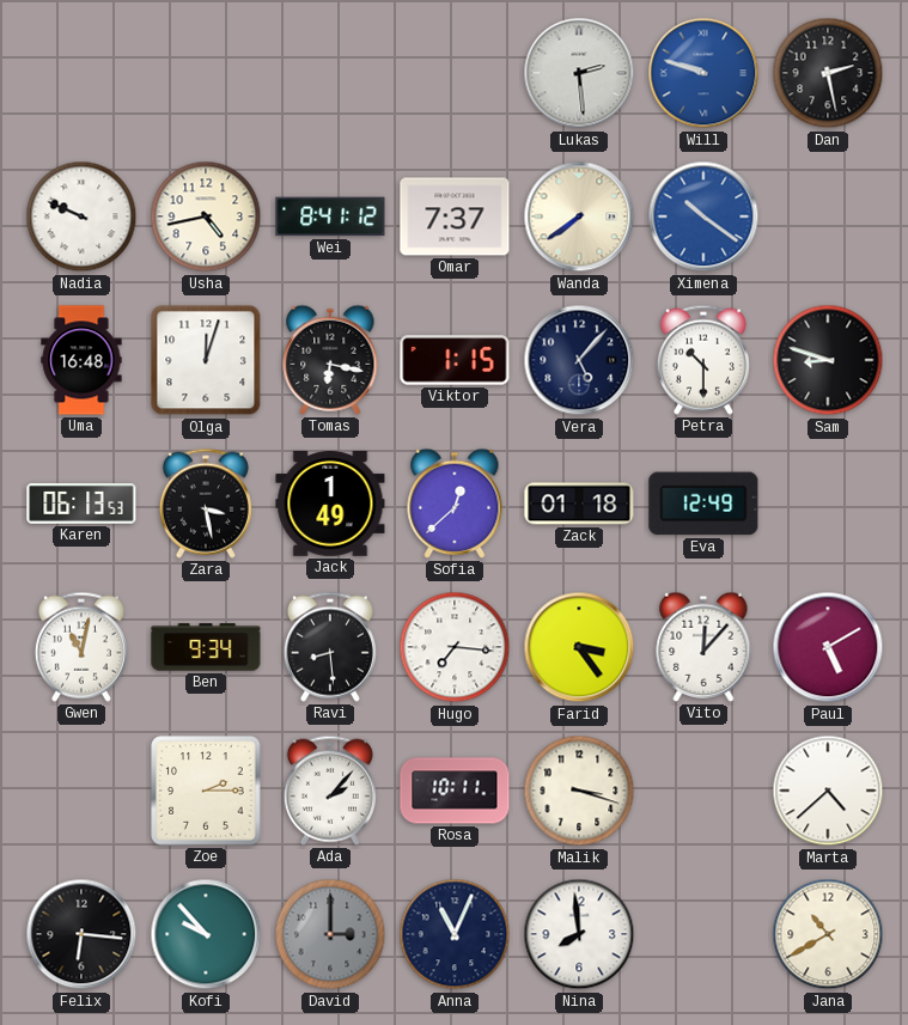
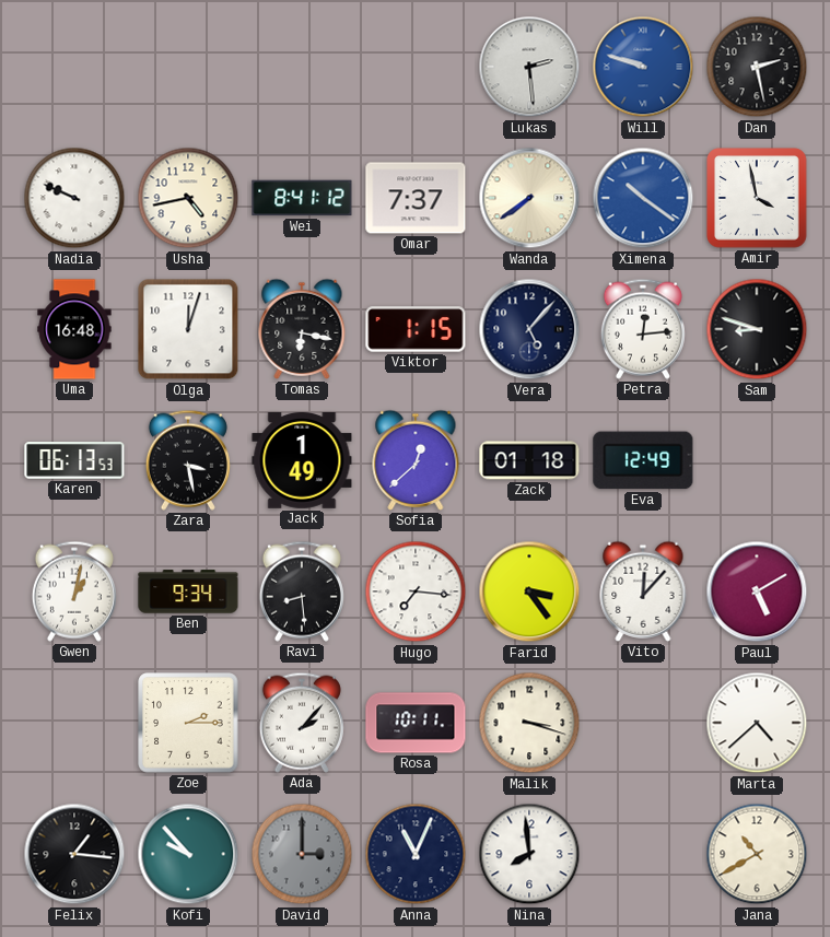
Amir: none -> 3:58 (758, 199)
Petra: 10:30 -> 12:14 (643, 329)
Gwen: 11:02 -> 1:02 (74, 592)
Felix: 6:16 -> 1:16 (74, 854)
